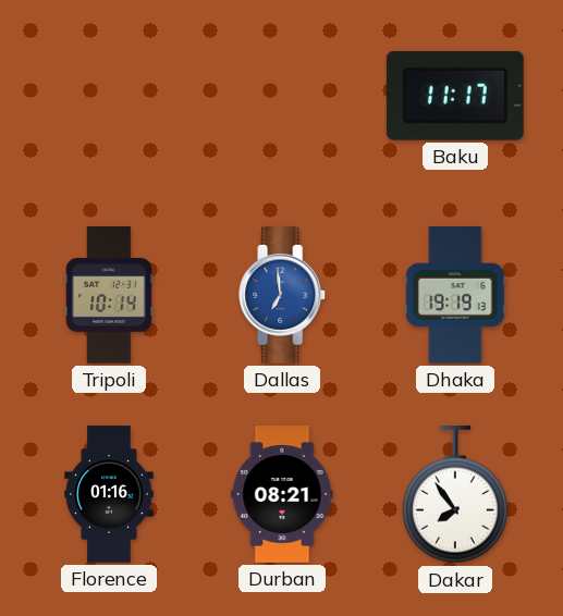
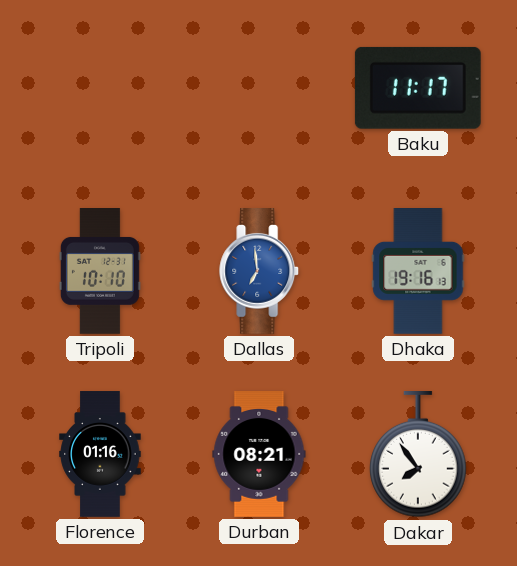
Tripoli: 10:14 -> 10:10 (100, 272)
Dhaka: 19:19 -> 19:16 (418, 272)
